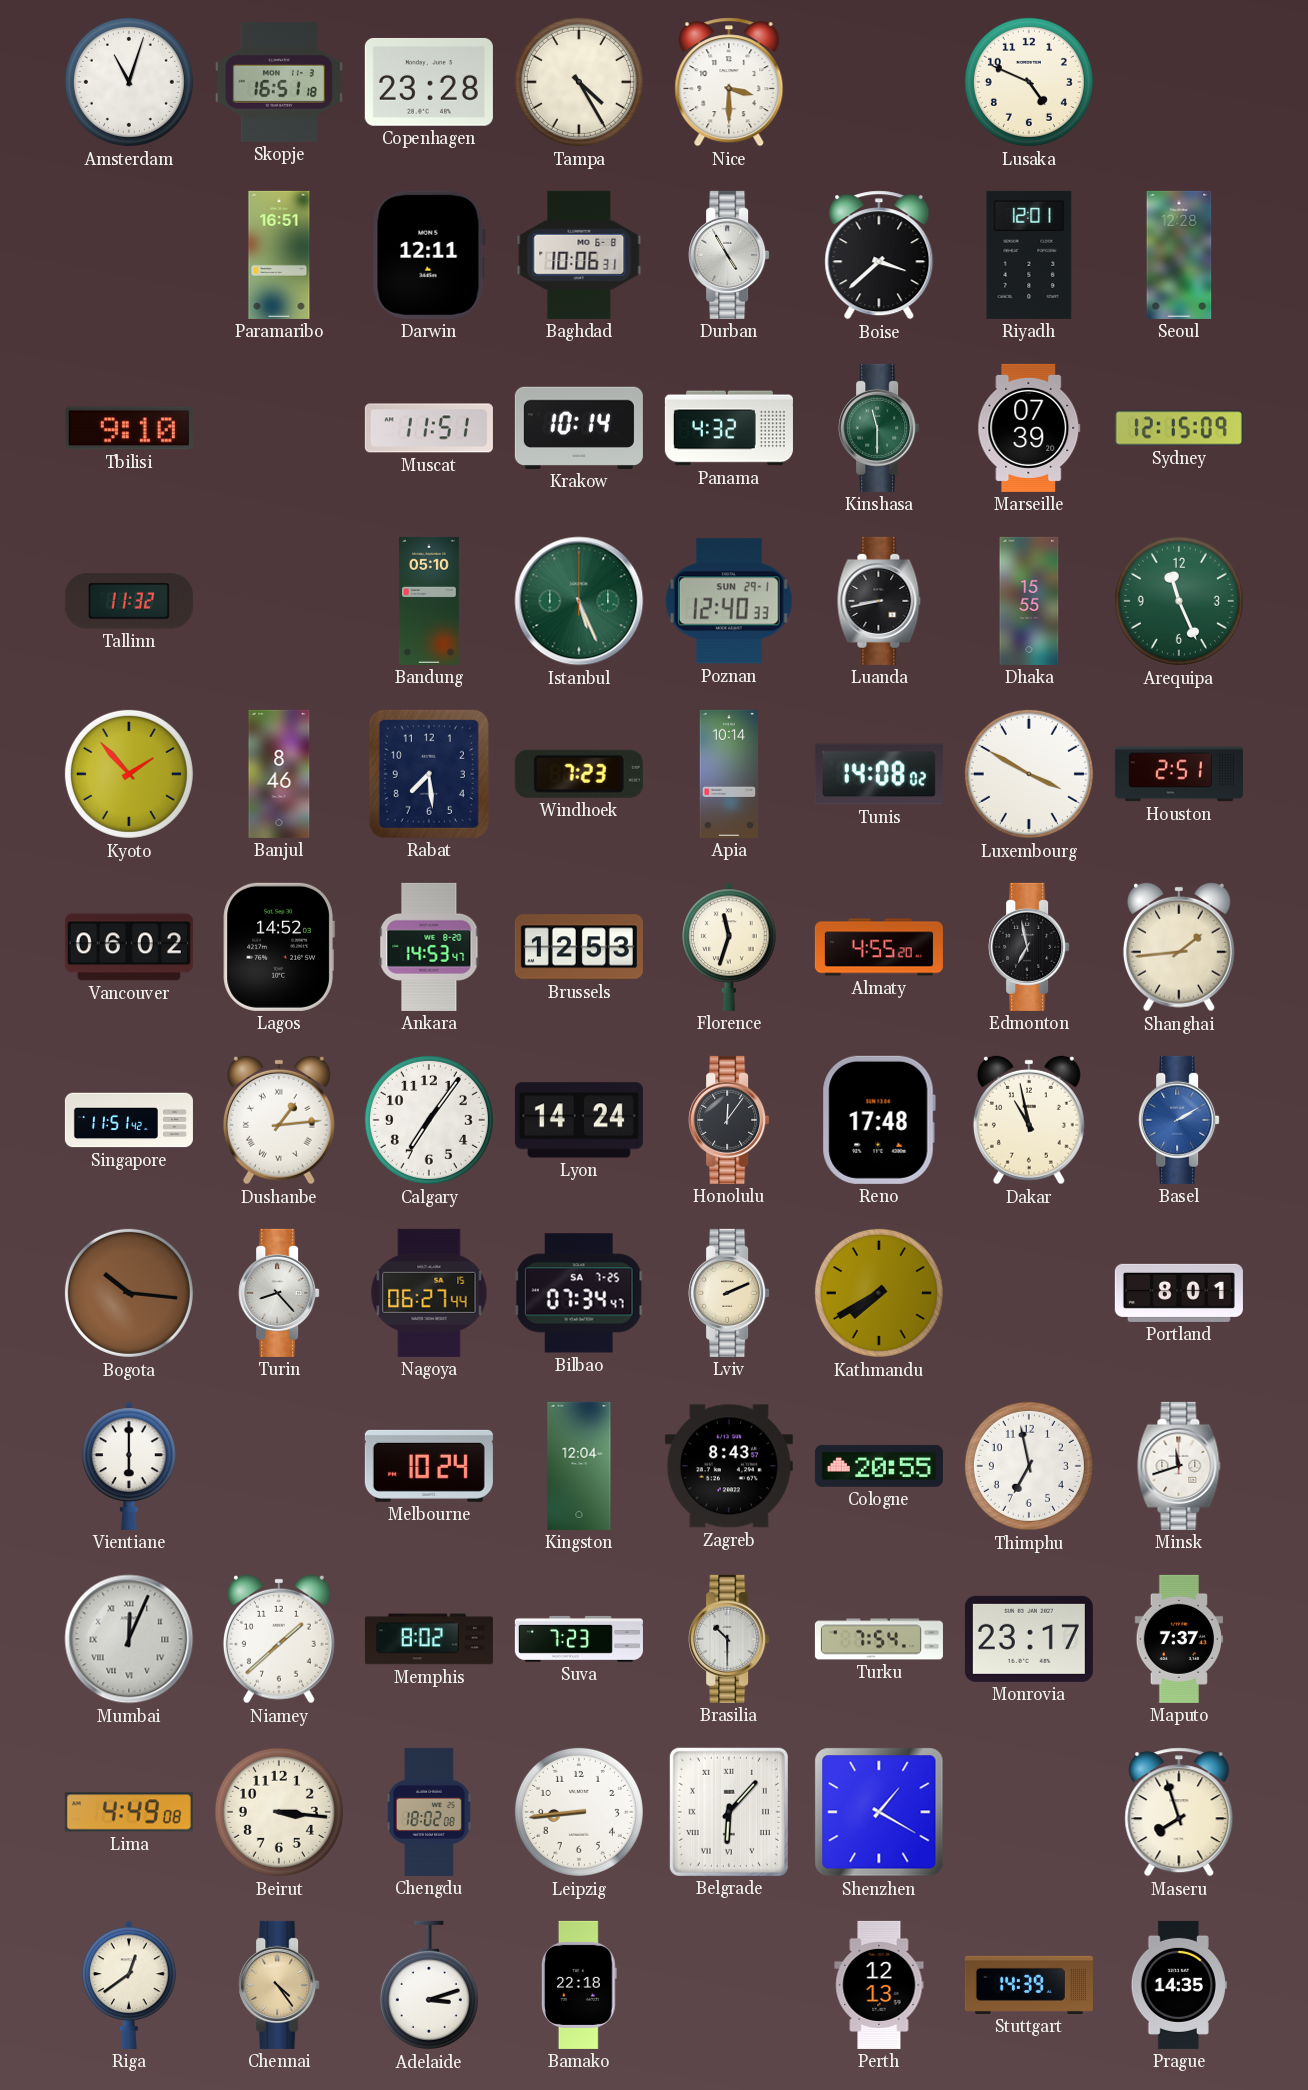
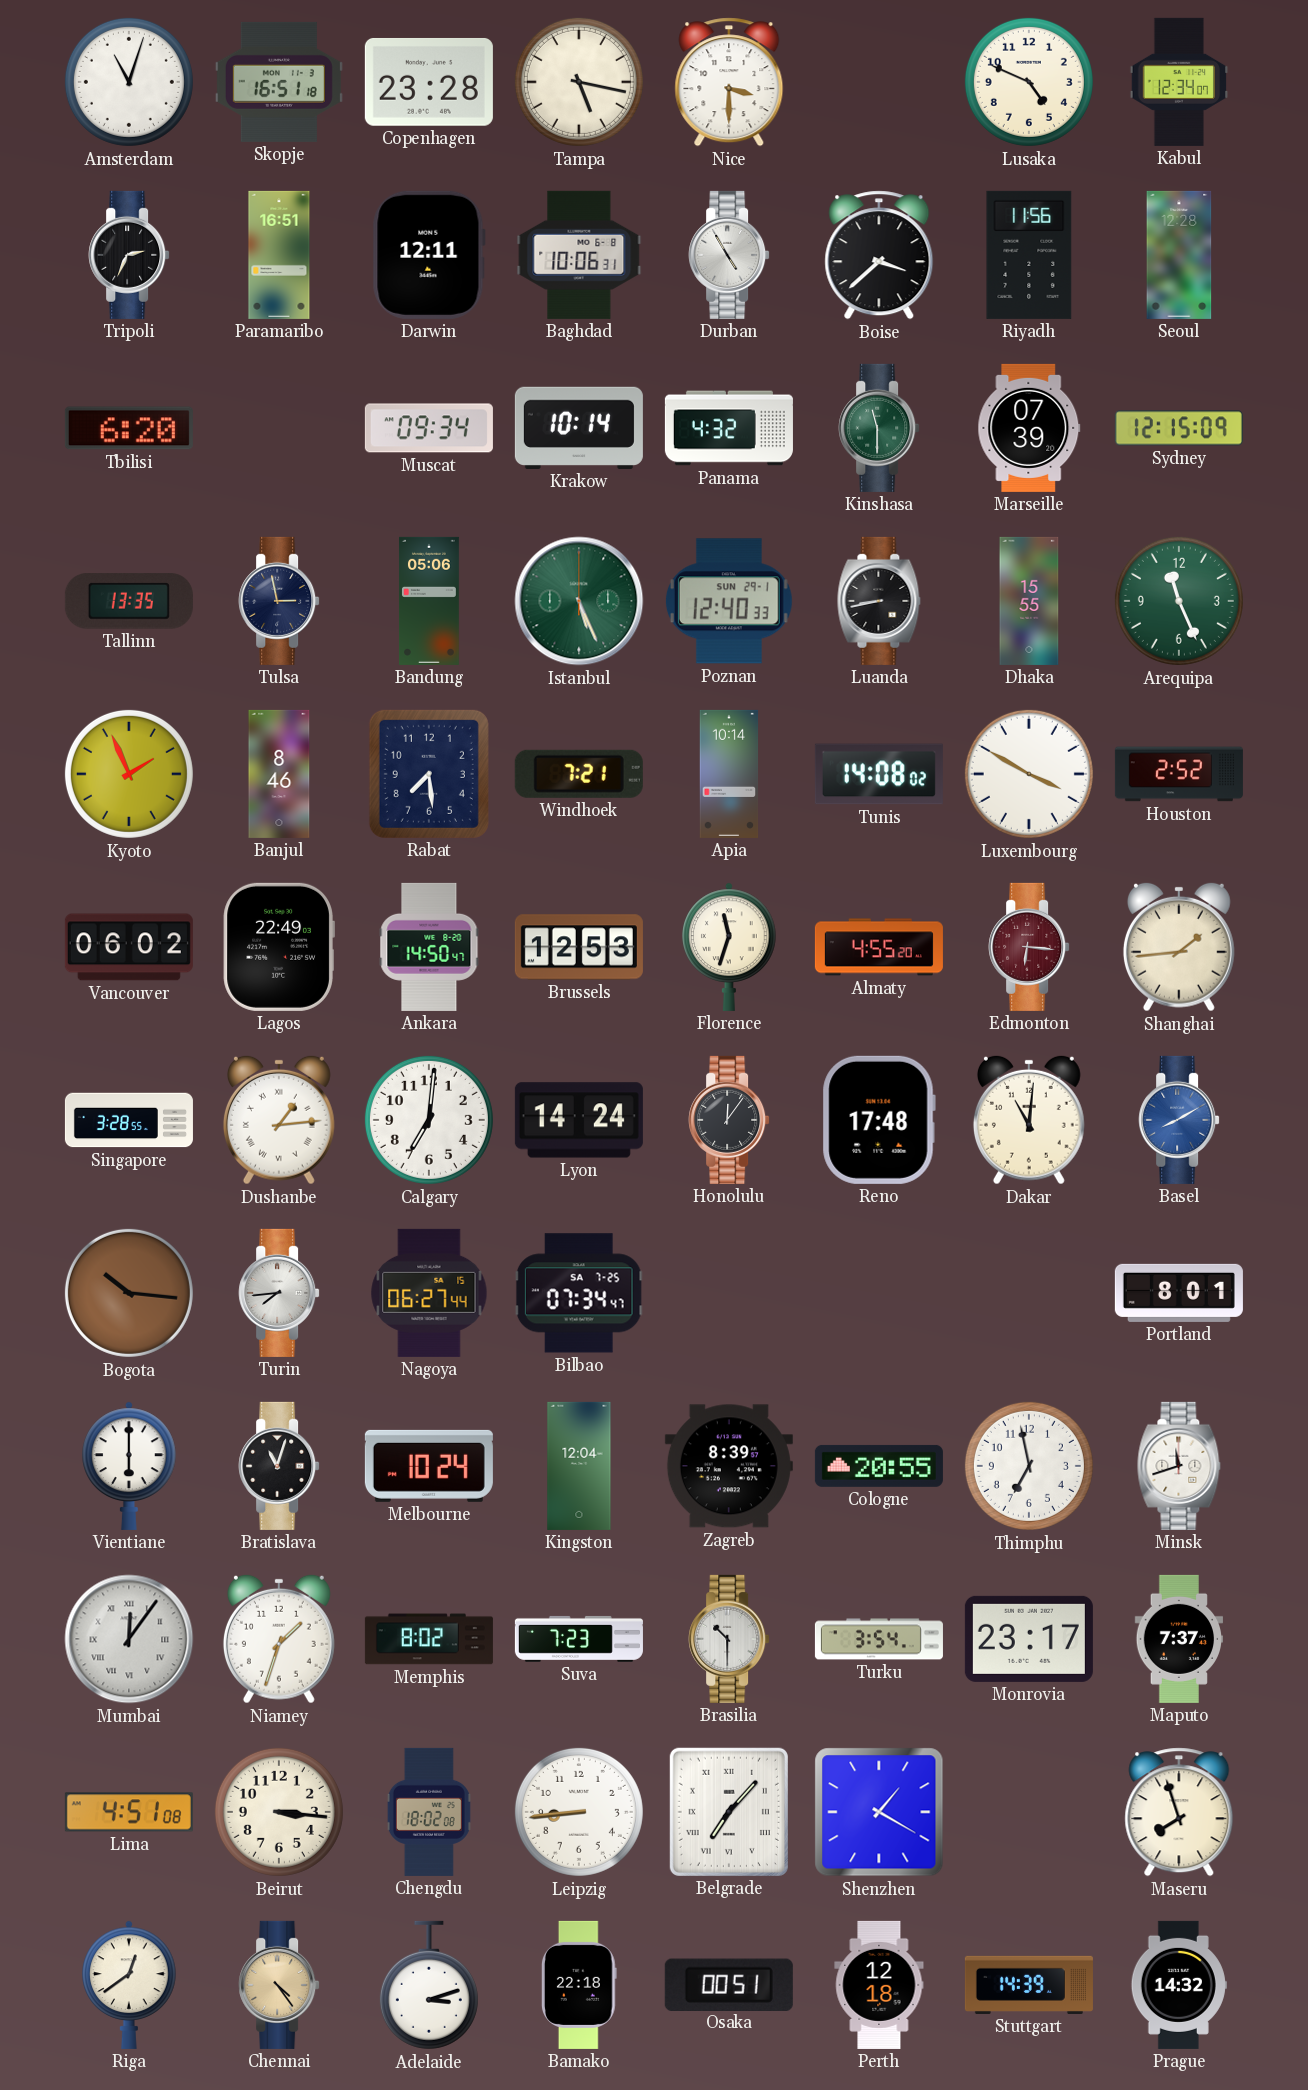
Tampa: 4:25 -> 5:17 (579, 82)
Kabul: none -> 12:34 (1179, 82)
Tripoli: none -> 2:34 (129, 255)
Riyadh: 12:01 -> 11:56 (1029, 255)
Tbilisi: 9:10 -> 6:20 (129, 428)
Muscat: 11:51 -> 09:34 (429, 428)
Tallinn: 11:32 -> 13:35 (129, 601)
Tulsa: none -> 2:58 (279, 601)
Bandung: 05:10 -> 05:06 (430, 601)
Kyoto: 1:53 -> 1:56 (129, 774)
Windhoek: 7:23 -> 7:21 (579, 774)
Houston: 2:51 -> 2:52 (1179, 774)
Lagos: 14:52 -> 22:49 (279, 947)
Ankara: 14:53 -> 14:50 (429, 947)
Edmonton: 6:58 -> 6:16 (1029, 947)
Edmonton dial: black -> burgundy (1029, 947)
Singapore: 11:51 -> 3:28 (129, 1120)
Calgary: 7:06 -> 7:01 (429, 1120)
Dakar: 10:58 -> 11:01 (1029, 1120)
Basel: 2:10 -> 8:10 (1179, 1120)
Turin: 8:23 -> 7:44 (279, 1293)
Lviv: 2:11 -> none (729, 1293)
Kathmandu: 7:40 -> none (879, 1293)
Bratislava: none -> 11:03 (279, 1466)
Zagreb: 8:43 -> 8:39 (729, 1466)
Mumbai: 12:04 -> 12:06 (129, 1639)
Niamey: 1:38 -> 1:33 (279, 1639)
Turku: 7:54 -> 3:54 (879, 1639)
Lima: 4:49 -> 4:51 (129, 1812)
Belgrade: 6:07 -> 7:07 (729, 1812)
Osaka: none -> 00:51 (729, 1984)
Perth: 12:13 -> 12:18 (879, 1985)
Prague: 14:35 -> 14:32 (1179, 1985)
